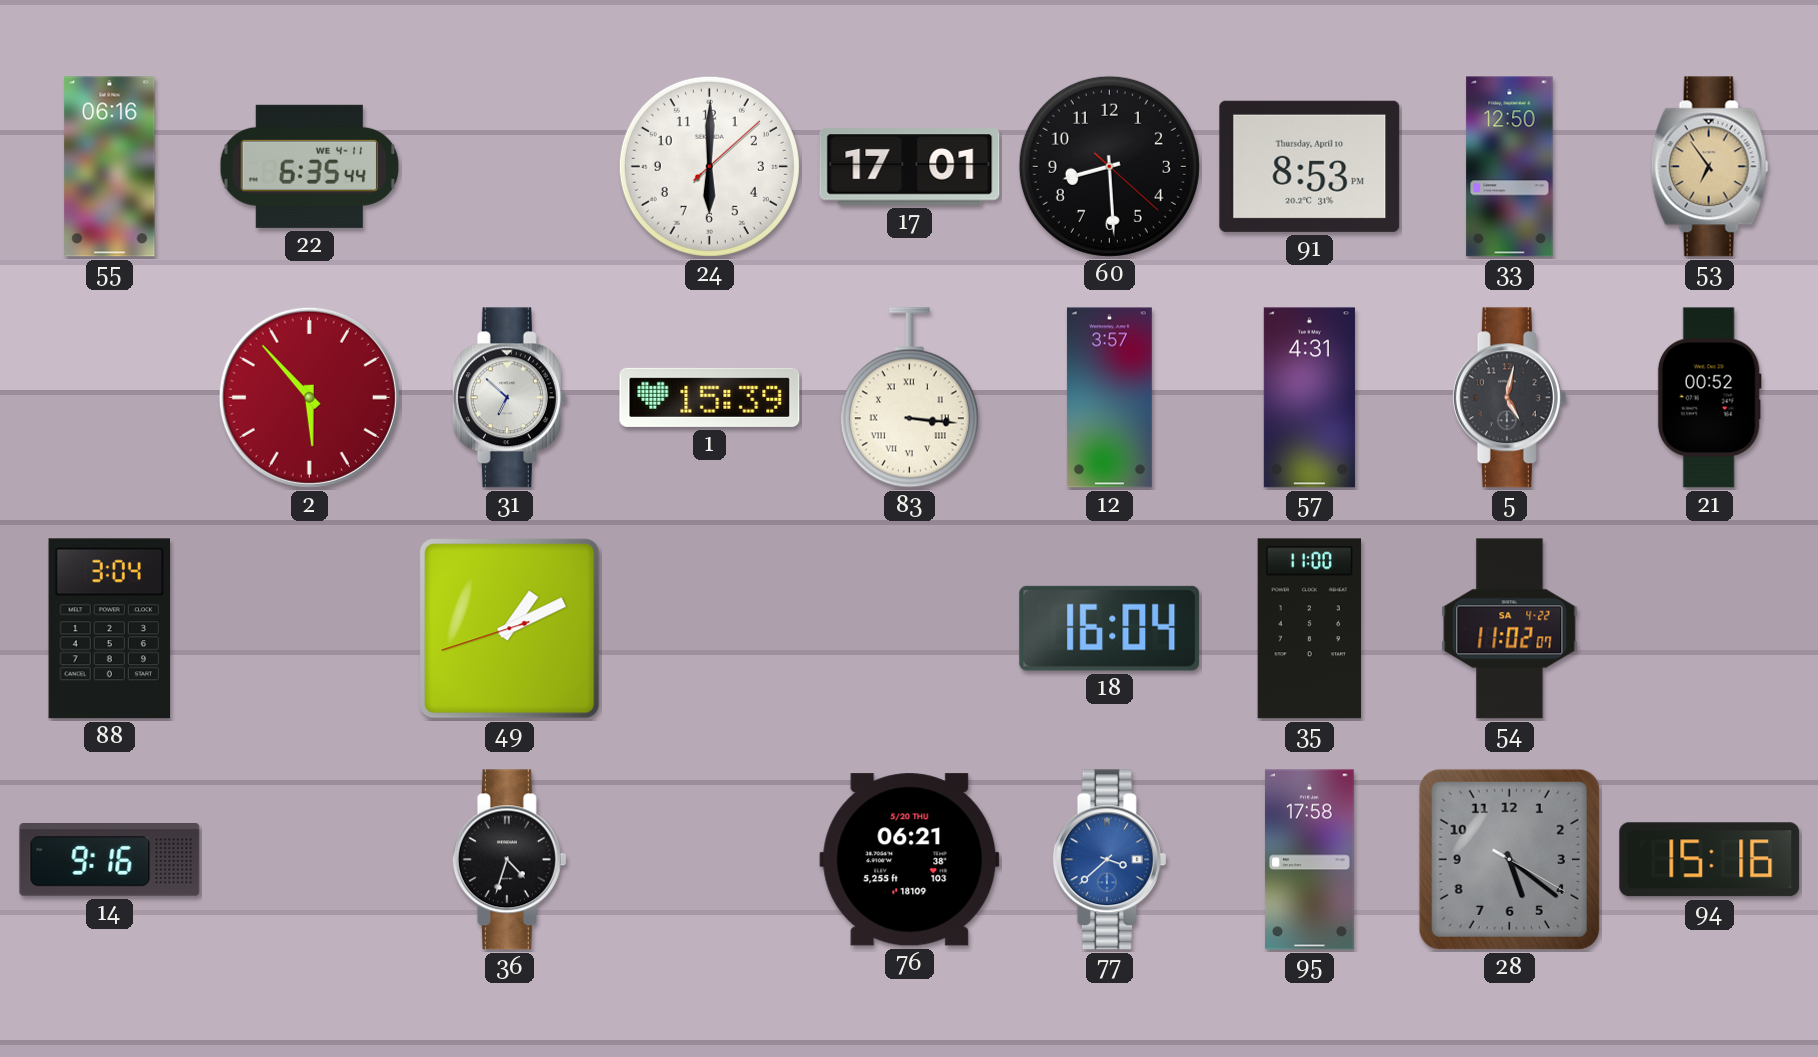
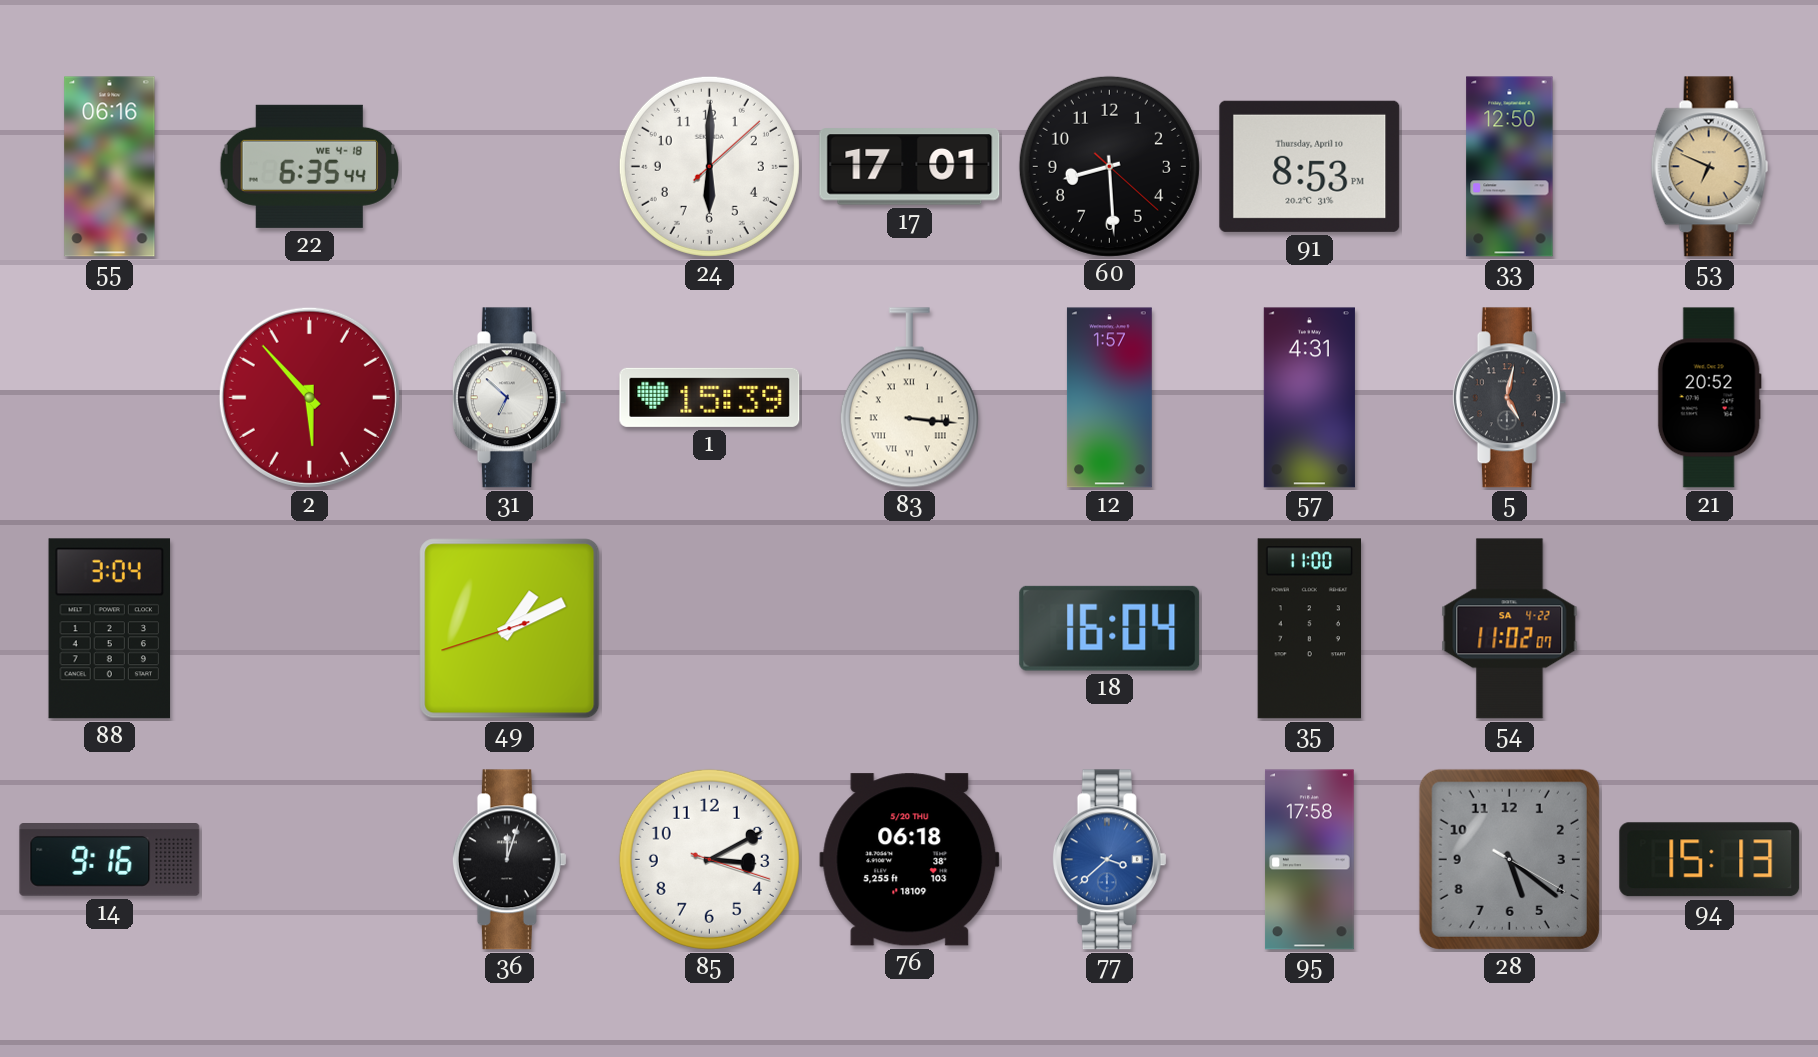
22 date: WE 4-11 -> WE 4-18 (309, 166)
53: 6:54 -> 6:49 (1710, 167)
12: 3:57 -> 1:57 (1109, 398)
21: 00:52 -> 20:52 (1709, 398)
36: 4:33 -> 12:03 (509, 860)
85: none -> 3:10 (709, 859)
76: 06:21 -> 06:18 (910, 860)
94: 15:16 -> 15:13 (1710, 860)
